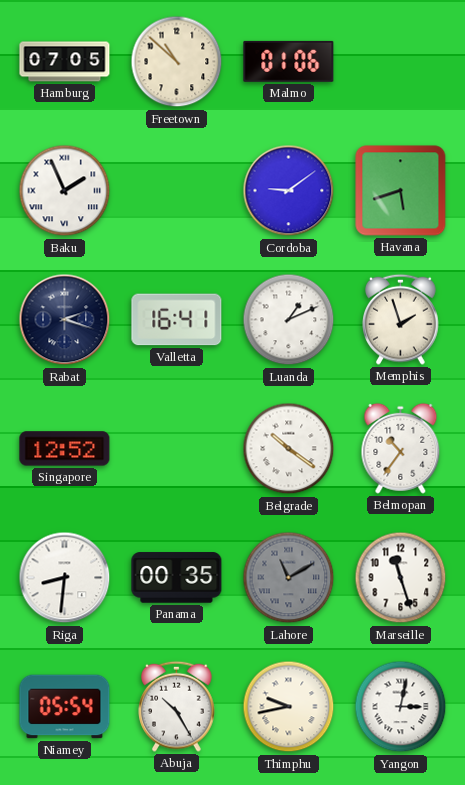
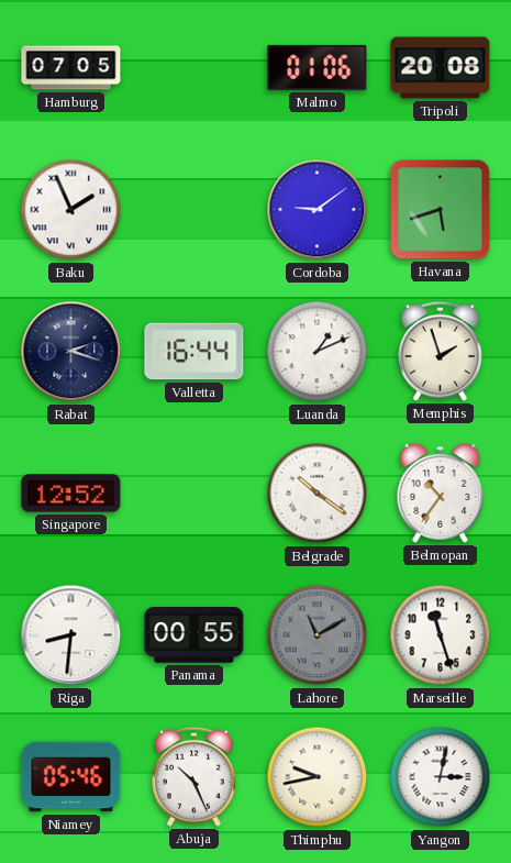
Freetown: 10:52 -> none (177, 62)
Tripoli: none -> 20:08 (441, 68)
Valletta: 16:41 -> 16:44 (195, 352)
Panama: 00:35 -> 00:55 (195, 635)
Niamey: 05:54 -> 05:46 (71, 777)
Abuja: 10:25 -> 10:26 (195, 776)
